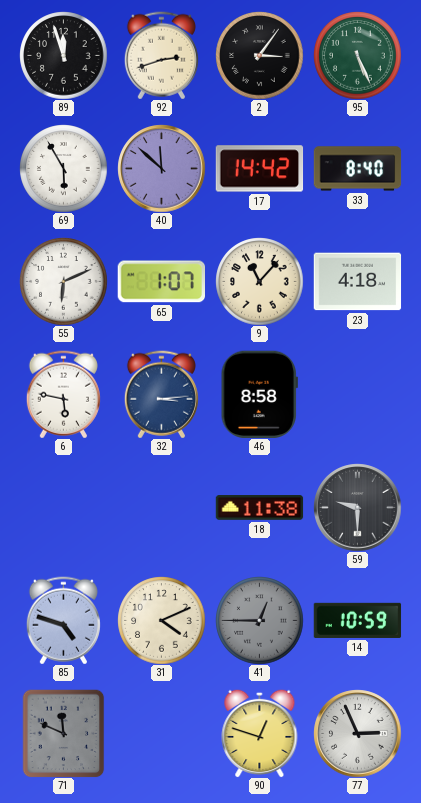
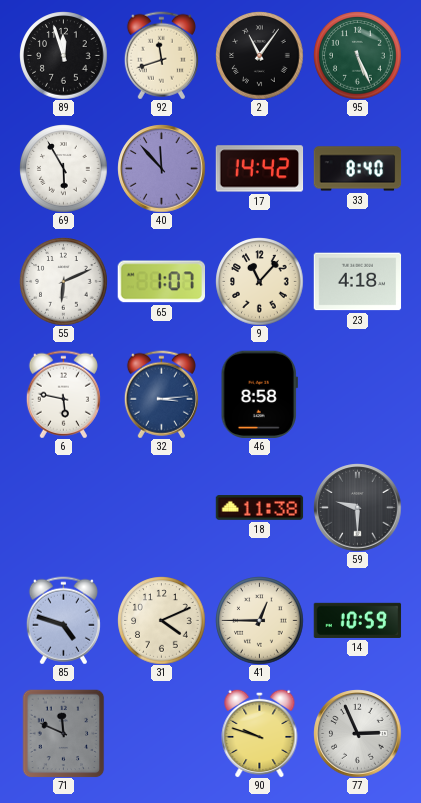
92: 2:42 -> 11:42 (161, 55)
2: 3:06 -> 11:06 (259, 55)
40: 11:52 -> 11:53 (161, 168)
41 dial: grey -> cream (259, 620)
90: 12:48 -> 9:48 (260, 733)
